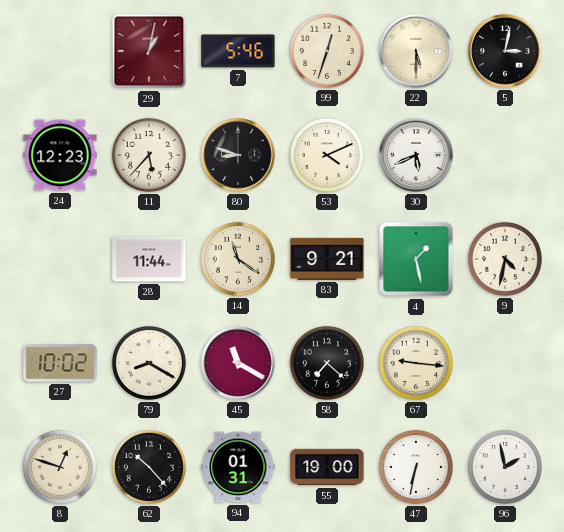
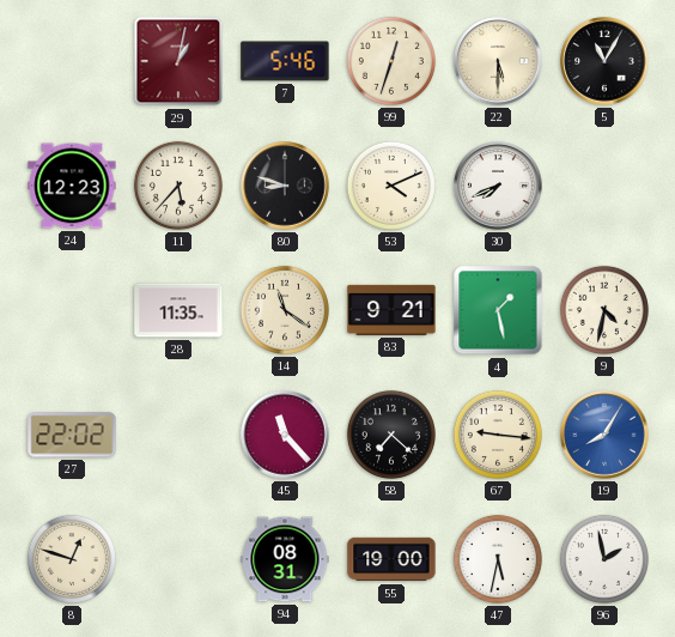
5: 3:02 -> 11:05 (604, 61)
30: 5:41 -> 7:41 (498, 186)
28: 11:44 -> 11:35 (178, 310)
27: 10:02 -> 22:02 (72, 435)
79: 8:20 -> none (149, 363)
45: 11:20 -> 11:23 (285, 435)
19: none -> 8:05 (604, 435)
62: 10:23 -> none (149, 467)
94: 01:31 -> 08:31 (285, 559)
47: 6:32 -> 5:32 (498, 559)
